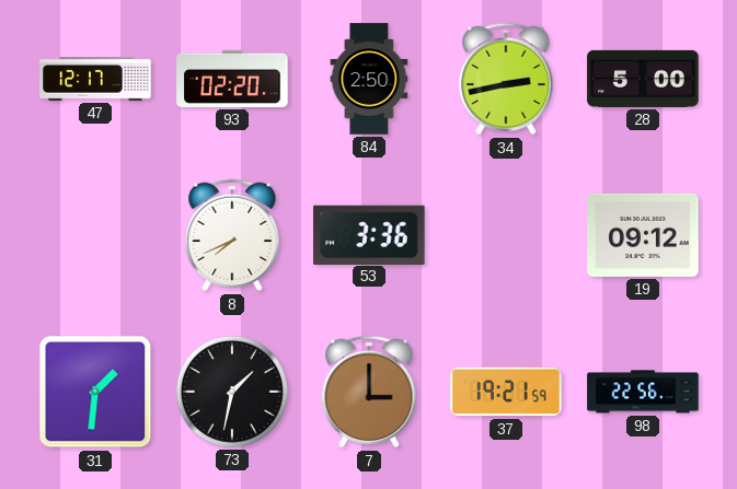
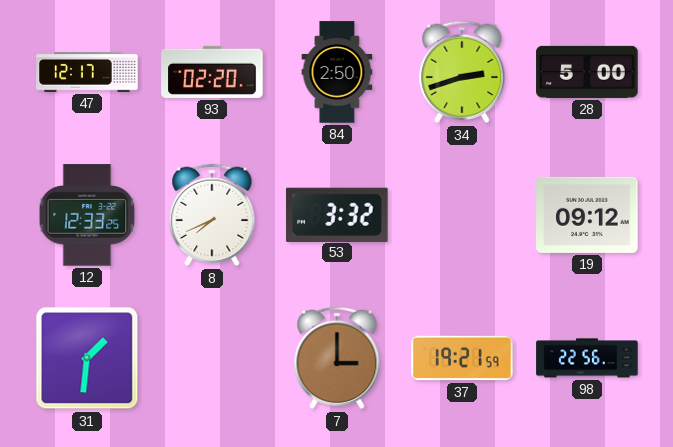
34: 2:43 -> 2:42 (462, 72)
12: none -> 12:33 (87, 215)
53: 3:36 -> 3:32 (337, 214)
73: 1:32 -> none (232, 392)
